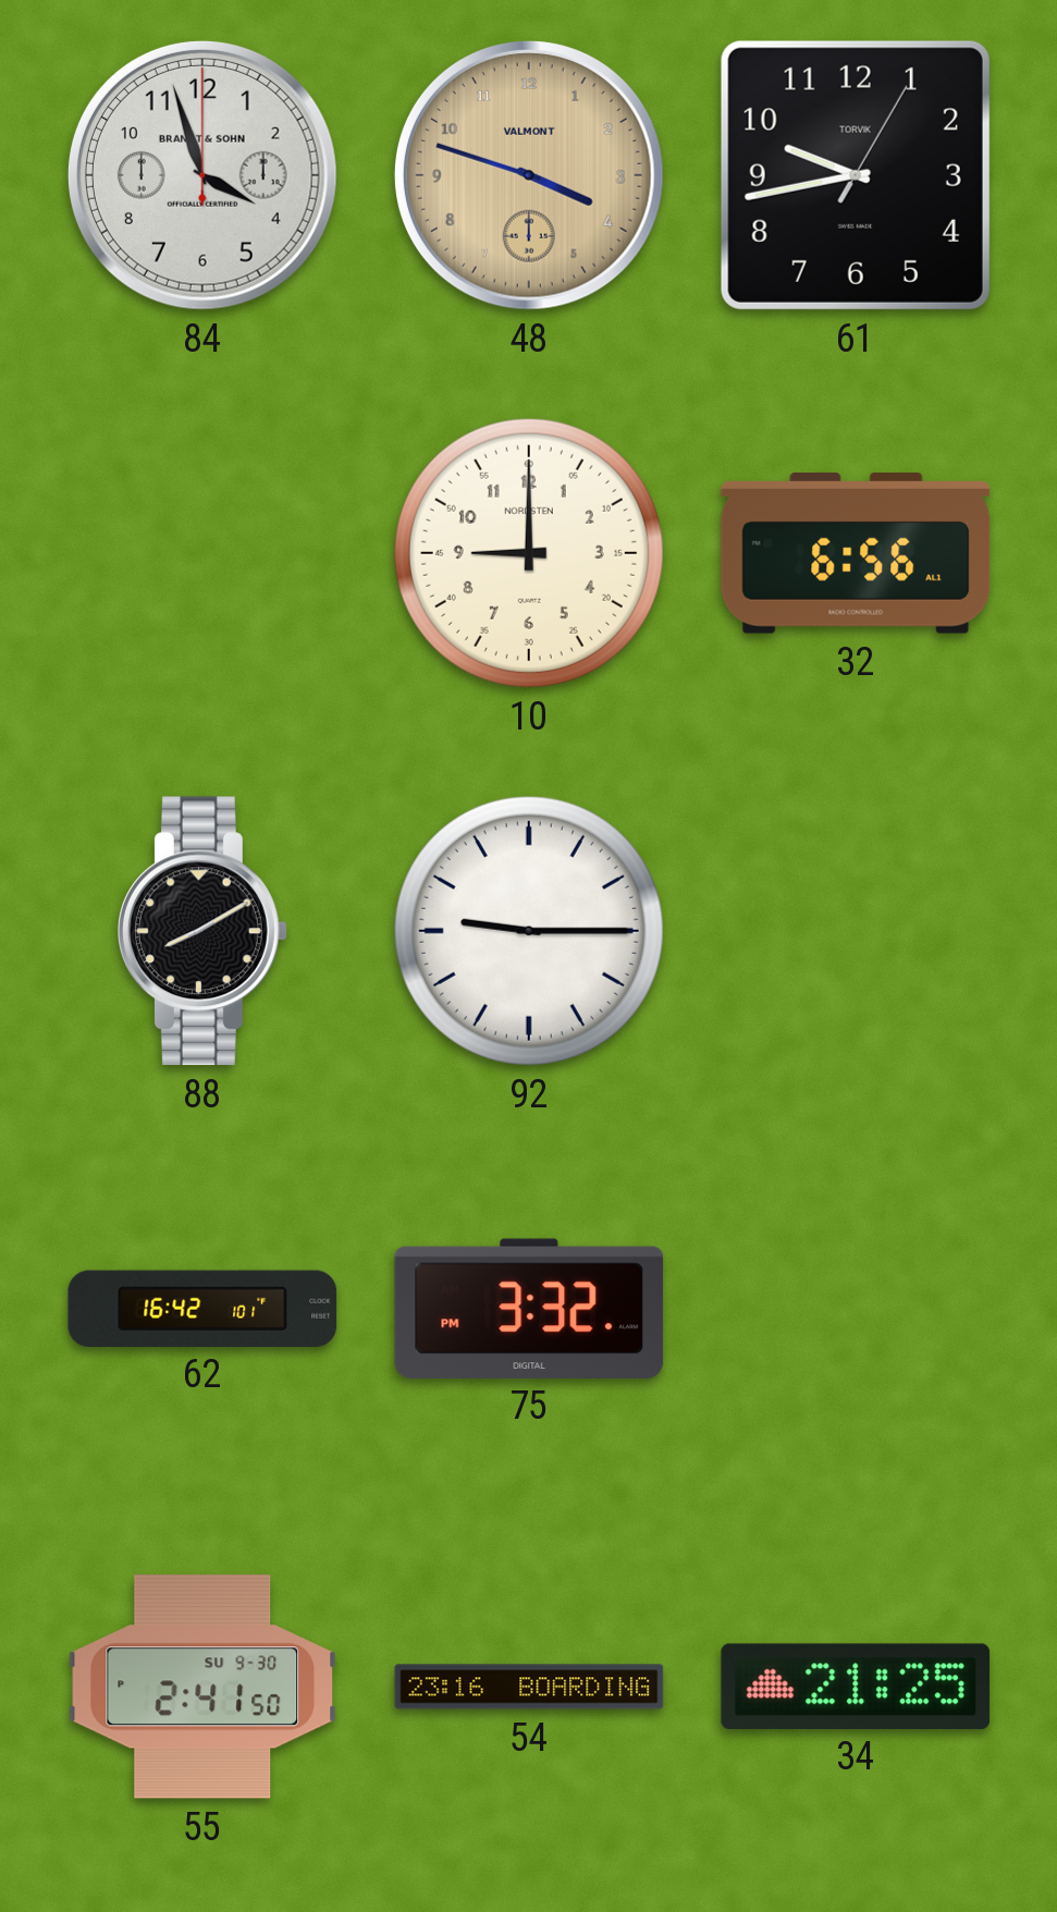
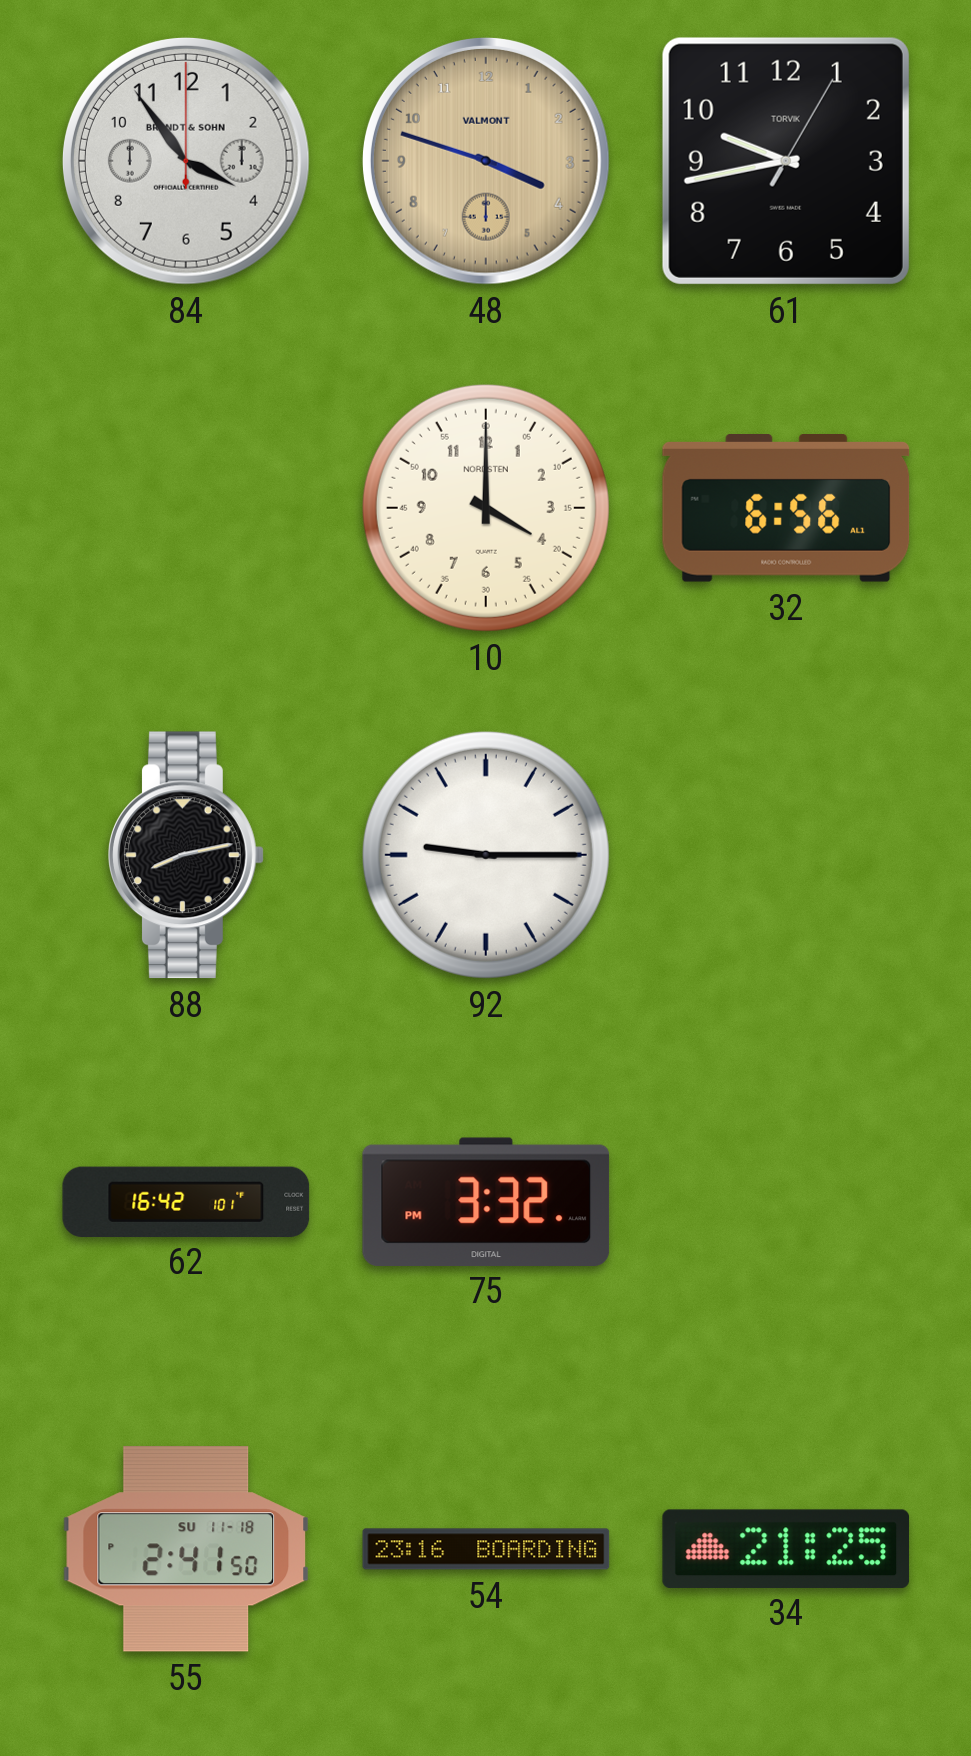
84: 3:57 -> 3:54 (186, 161)
10: 9:00 -> 4:00 (486, 508)
88: 8:10 -> 8:13 (187, 855)
55 date: SU 9-30 -> SU 11-18 (186, 1549)
